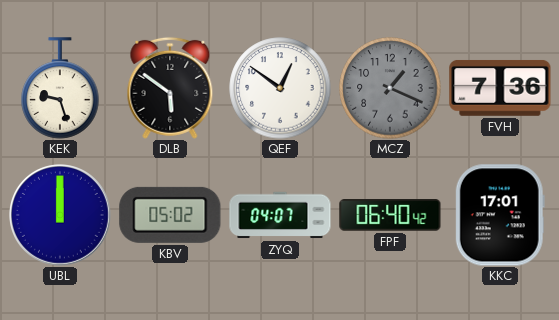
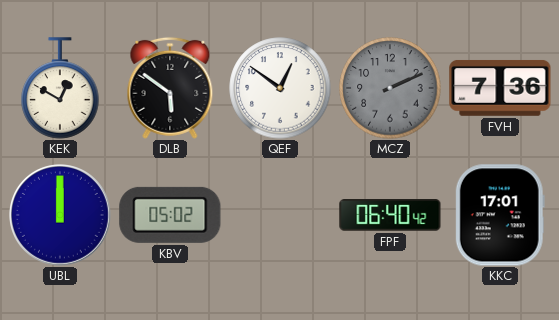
KEK: 9:27 -> 12:50 (60, 88)
MCZ: 1:19 -> 2:11 (390, 88)
ZYQ: 04:07 -> none (280, 215)
